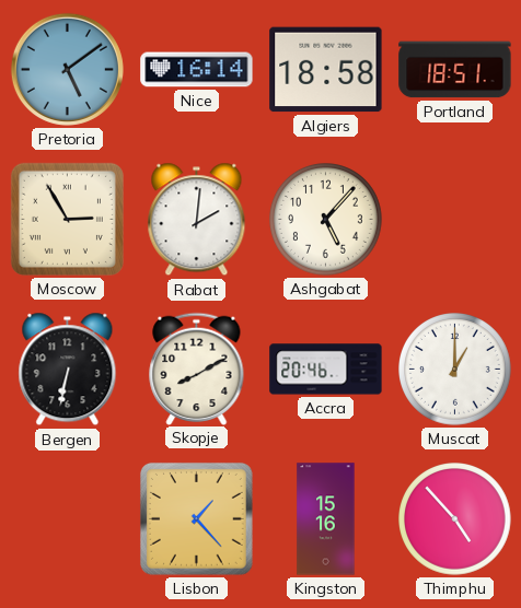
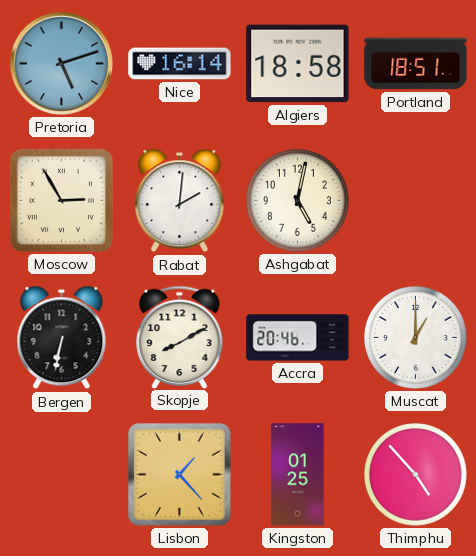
Pretoria: 5:09 -> 5:12 (61, 63)
Ashgabat: 5:07 -> 5:02 (298, 201)
Kingston: 15:16 -> 01:25 (298, 475)
